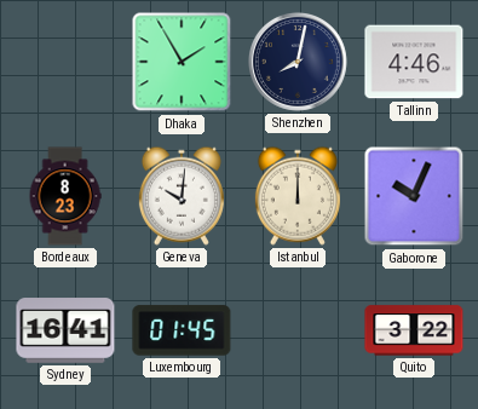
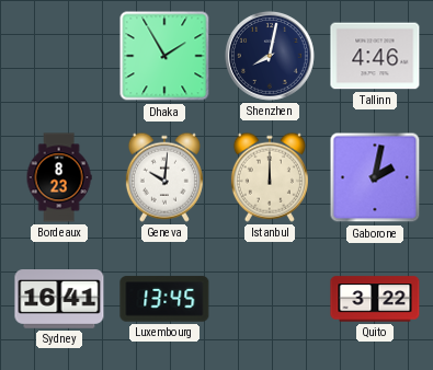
Gaborone: 10:04 -> 2:02 (375, 177)
Luxembourg: 01:45 -> 13:45 (164, 299)
